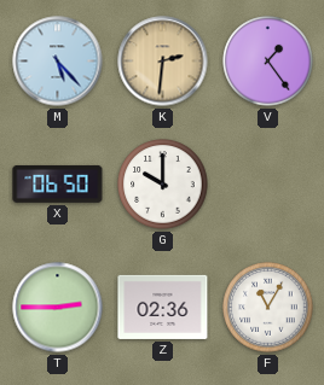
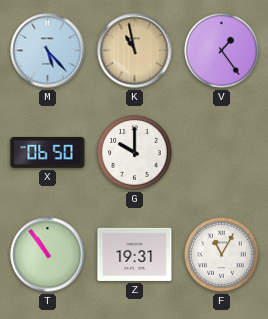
K: 2:31 -> 10:58 (135, 51)
T: 2:45 -> 10:54 (48, 255)
Z: 02:36 -> 19:31 (135, 254)
